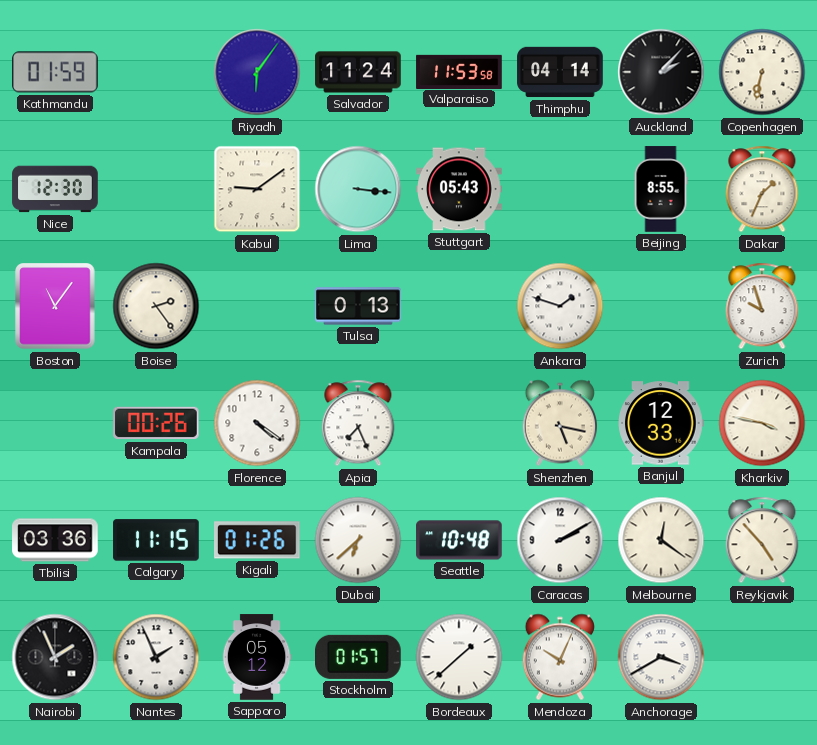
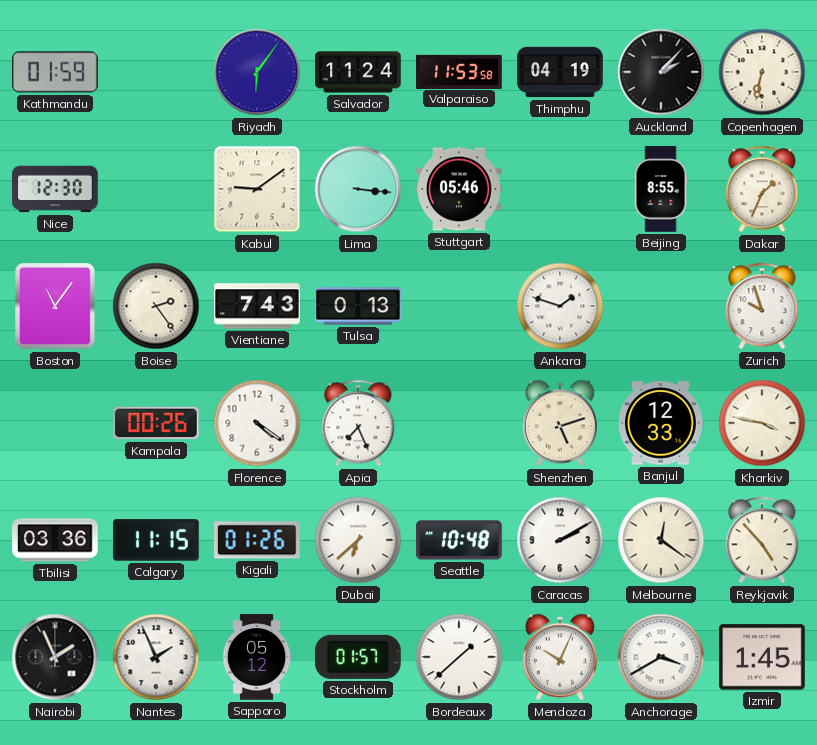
Thimphu: 04:14 -> 04:19 (560, 72)
Stuttgart: 05:43 -> 05:46 (459, 189)
Vientiane: none -> 7:43 (257, 306)
Shenzhen: 5:17 -> 5:12 (560, 423)
Izmir: none -> 1:45 (762, 657)
